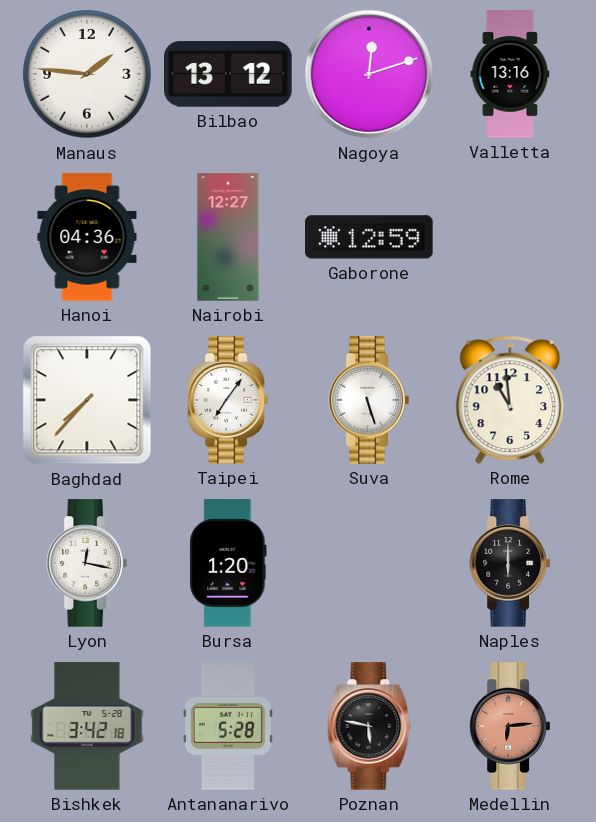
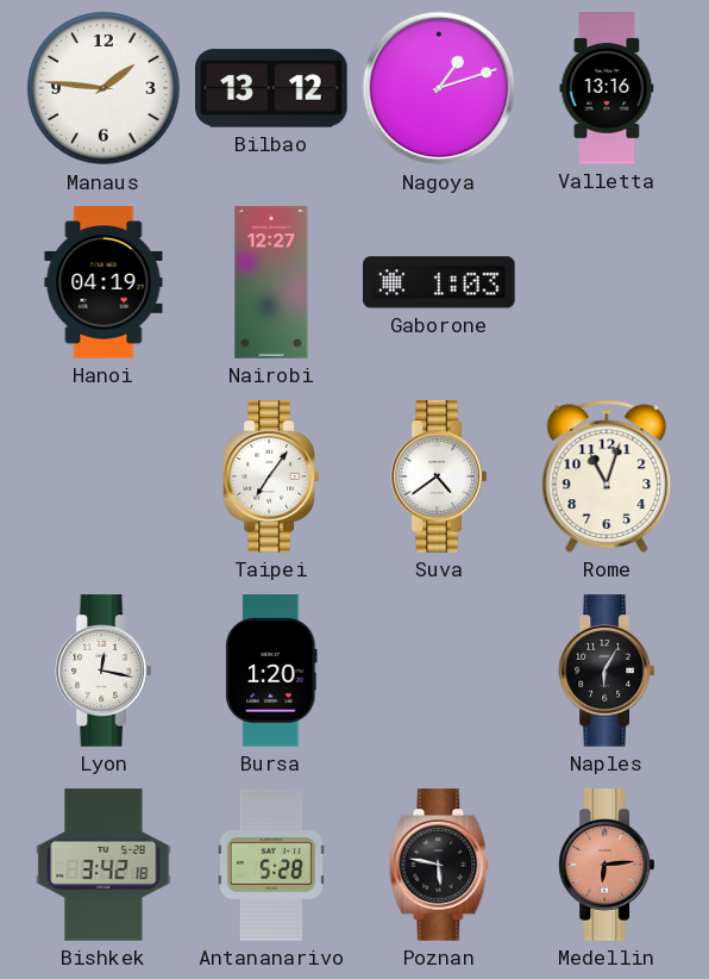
Nagoya: 12:12 -> 1:12 (439, 88)
Hanoi: 04:36 -> 04:19 (103, 282)
Gaborone: 12:59 -> 1:03 (439, 282)
Baghdad: 7:37 -> none (87, 400)
Suva: 5:27 -> 4:39 (438, 476)
Rome: 10:59 -> 11:03 (607, 476)
Naples: 6:00 -> 6:05 (606, 671)
